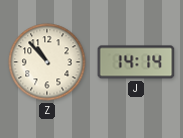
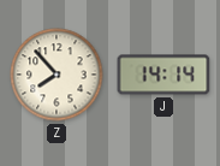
Z: 10:53 -> 7:53 (57, 75)
